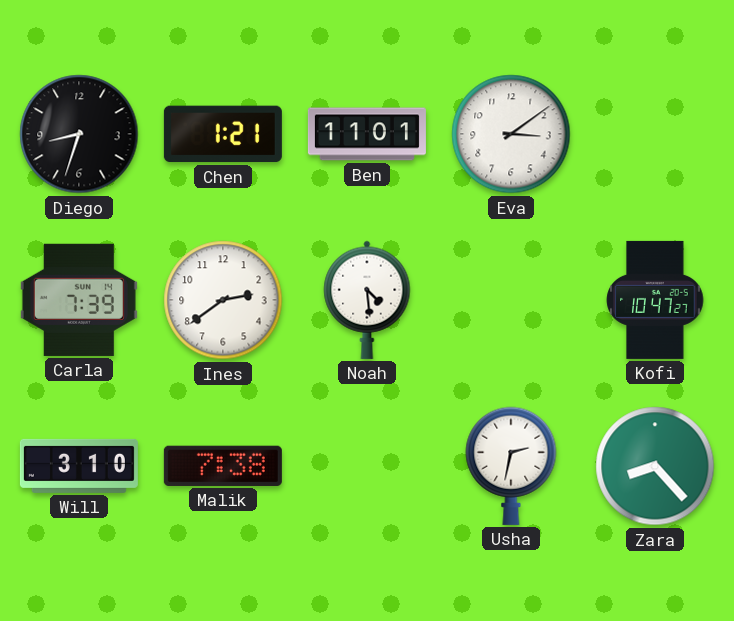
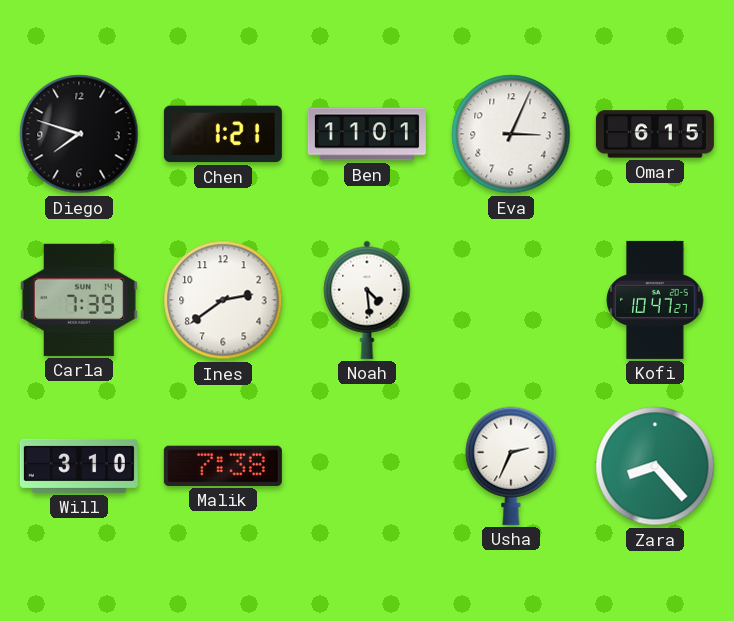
Diego: 8:33 -> 7:48 (79, 134)
Eva: 3:09 -> 3:04 (511, 134)
Omar: none -> 6:15 (655, 134)
Usha: 2:32 -> 2:34 (511, 466)
